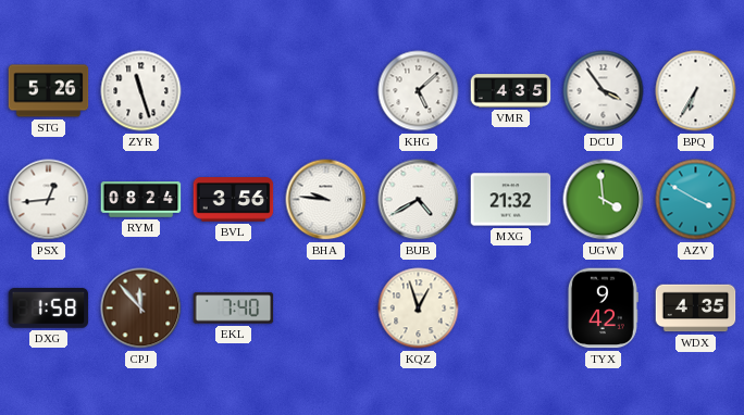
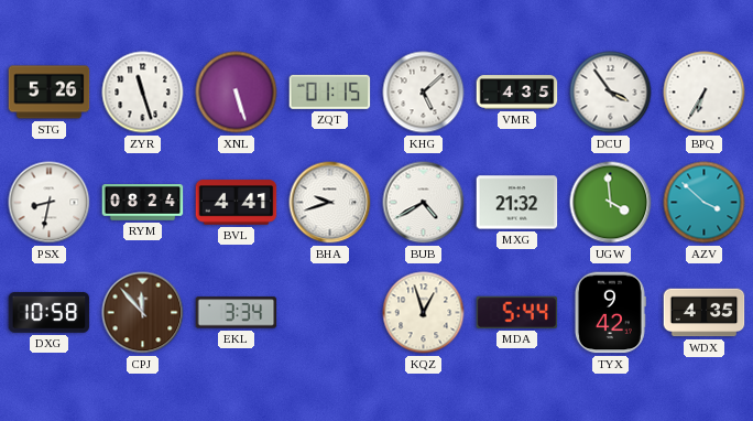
XNL: none -> 5:27 (237, 93)
ZQT: none -> 01:15 (330, 91)
PSX: 12:44 -> 8:32 (50, 203)
BVL: 3:56 -> 4:41 (237, 203)
BHA: 9:46 -> 9:42 (330, 203)
AZV: 3:50 -> 3:52 (705, 203)
DXG: 1:58 -> 10:58 (50, 313)
EKL: 7:40 -> 3:34 (237, 313)
MDA: none -> 5:44 (517, 312)
